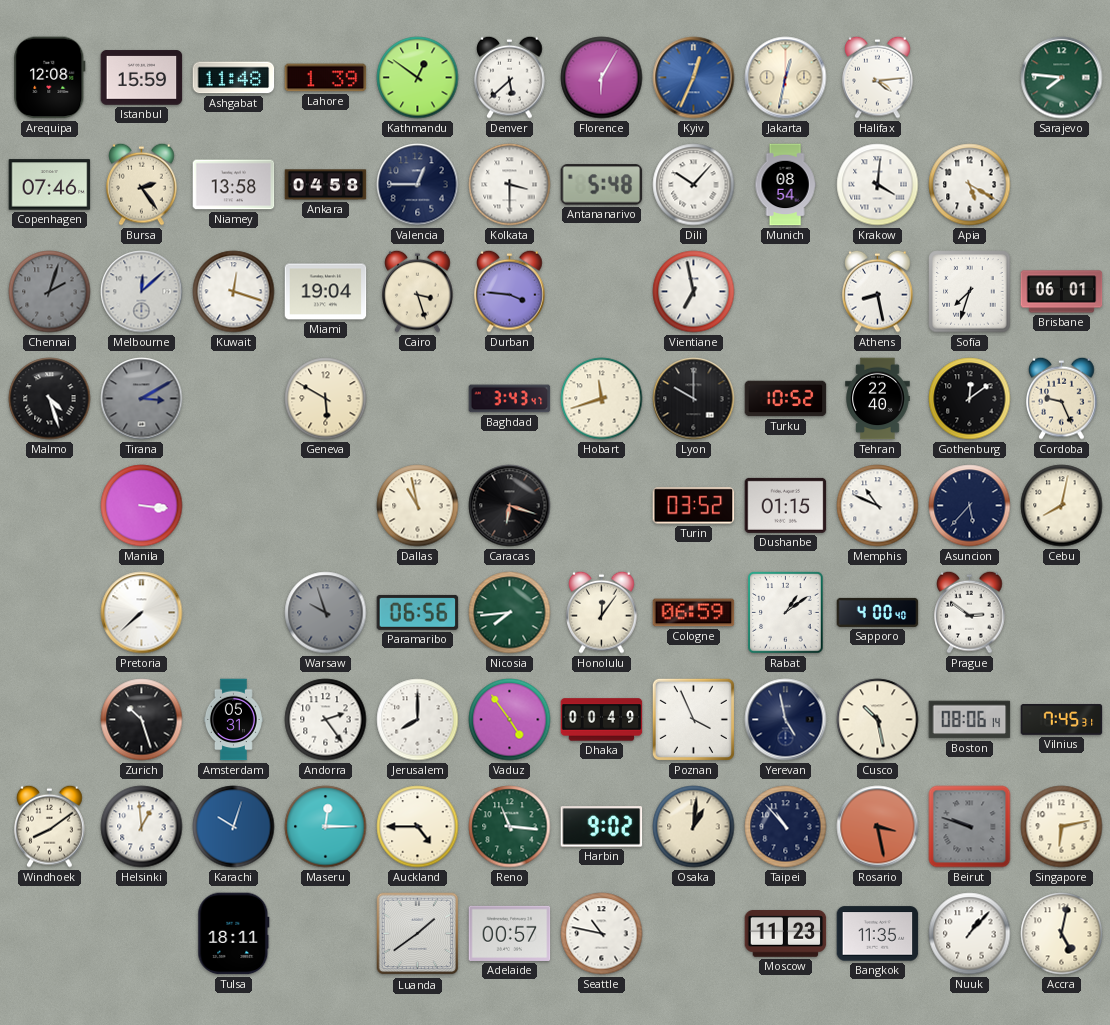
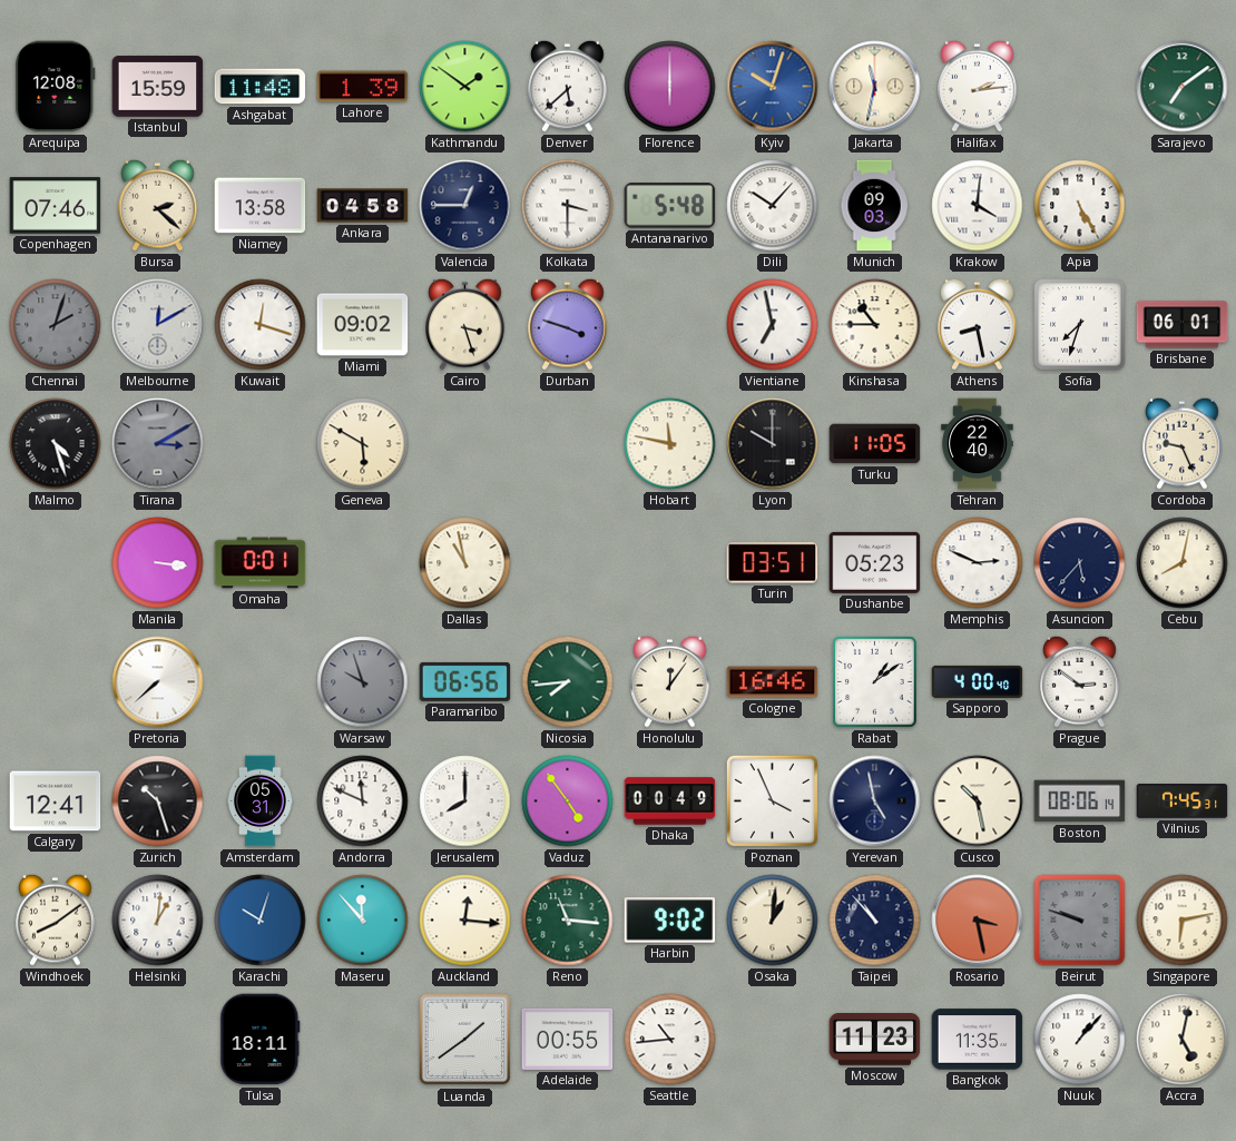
Kathmandu: 12:51 -> 1:51 (465, 87)
Florence: 6:05 -> 6:00 (670, 87)
Kyiv: 12:34 -> 10:03 (773, 87)
Jakarta: 12:32 -> 11:32 (875, 87)
Halifax: 4:14 -> 2:14 (978, 86)
Sarajevo: 7:46 -> 7:09 (1183, 87)
Bursa: 2:24 -> 2:22 (158, 205)
Munich: 08:54 -> 09:03 (874, 206)
Apia: 5:20 -> 5:25 (1080, 206)
Melbourne: 12:08 -> 12:10 (158, 325)
Miami: 19:04 -> 09:02 (363, 325)
Durban: 3:46 -> 3:48 (568, 324)
Kinshasa: none -> 10:45 (875, 325)
Baghdad: 3:43 -> none (510, 399)
Hobart: 11:42 -> 11:47 (670, 444)
Turku: 10:52 -> 11:05 (875, 444)
Gothenburg: 12:09 -> none (970, 399)
Omaha: none -> 0:01 (261, 563)
Caracas: 6:18 -> none (510, 506)
Turin: 03:52 -> 03:51 (773, 563)
Dushanbe: 01:15 -> 05:23 (875, 562)
Memphis: 10:49 -> 2:49 (978, 563)
Cologne: 06:59 -> 16:46 (773, 682)
Calgary: none -> 12:41 (56, 801)
Andorra: 2:24 -> 11:49 (363, 801)
Helsinki: 12:59 -> 1:01 (158, 921)
Maseru: 12:15 -> 11:53 (363, 921)
Auckland: 4:45 -> 12:16 (465, 921)
Adelaide: 00:57 -> 00:55 (568, 1039)
Seattle: 10:47 -> 10:44 (670, 1040)
